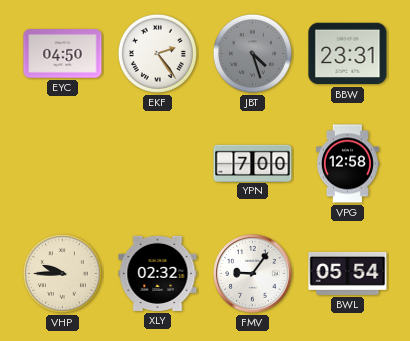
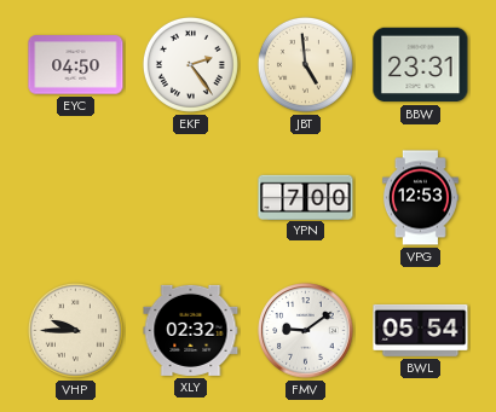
JBT: 4:27 -> 4:59 (305, 64)
JBT dial: grey -> cream (305, 64)
VPG: 12:58 -> 12:53 (420, 198)
FMV: 9:06 -> 9:09 (306, 331)
